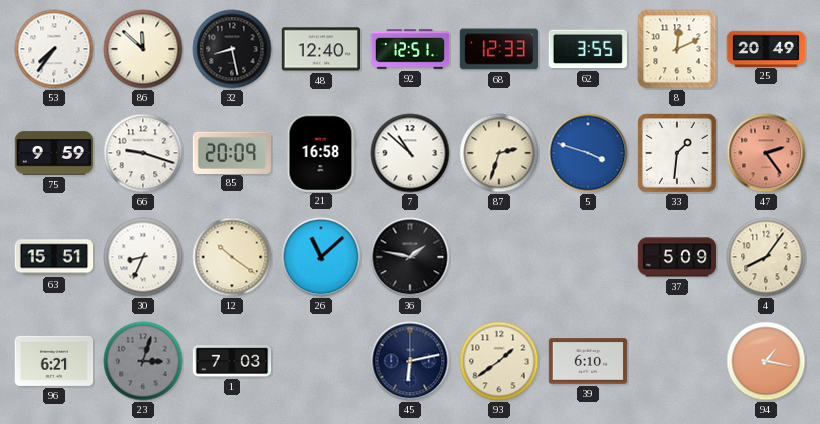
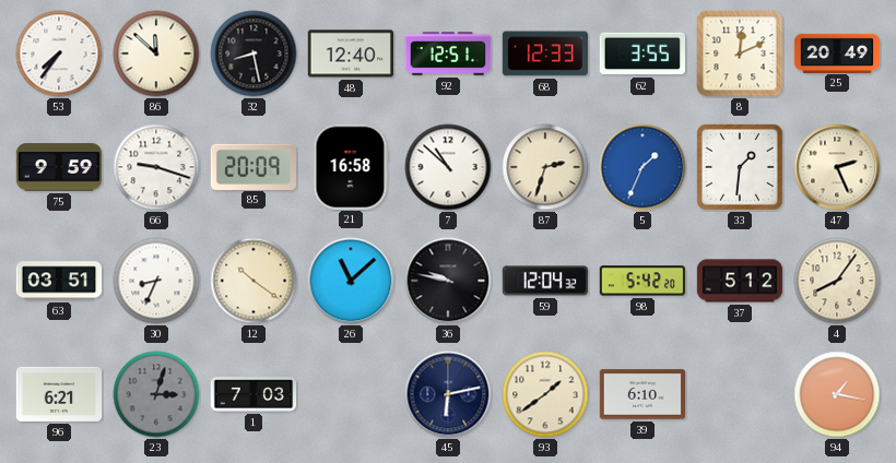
5: 3:48 -> 1:34 (642, 167)
47: 2:24 -> 2:26 (837, 167)
47 dial: salmon -> cream (837, 167)
63: 15:51 -> 03:51 (59, 281)
36: 1:47 -> 9:47 (448, 281)
59: none -> 12:04 (545, 281)
98: none -> 5:42 (641, 281)
37: 5:09 -> 5:12 (740, 281)
